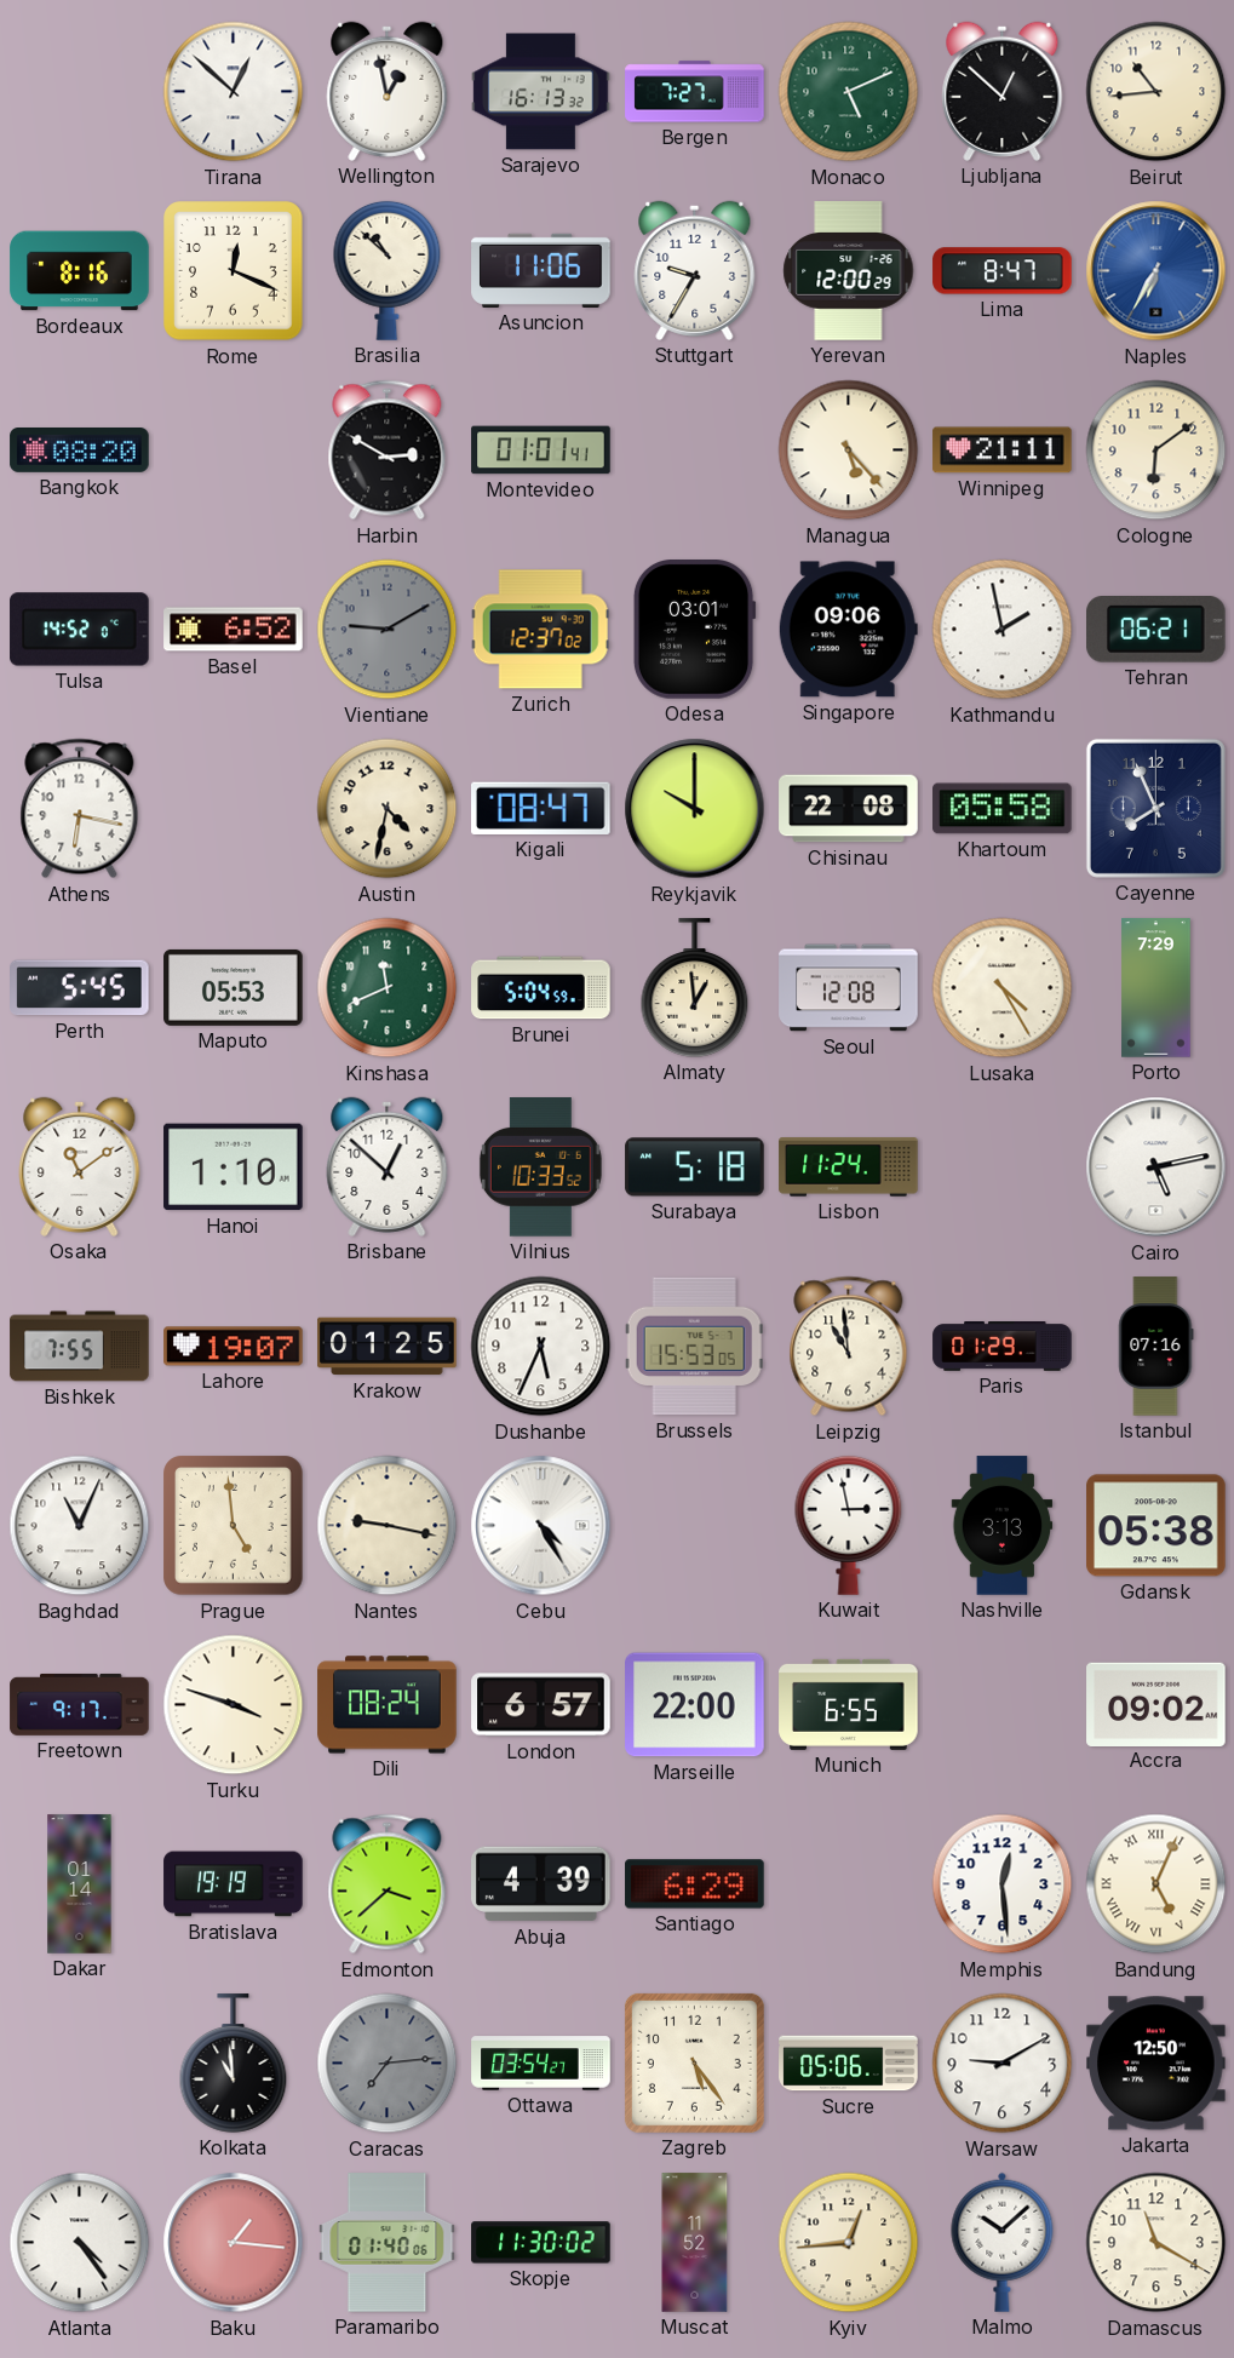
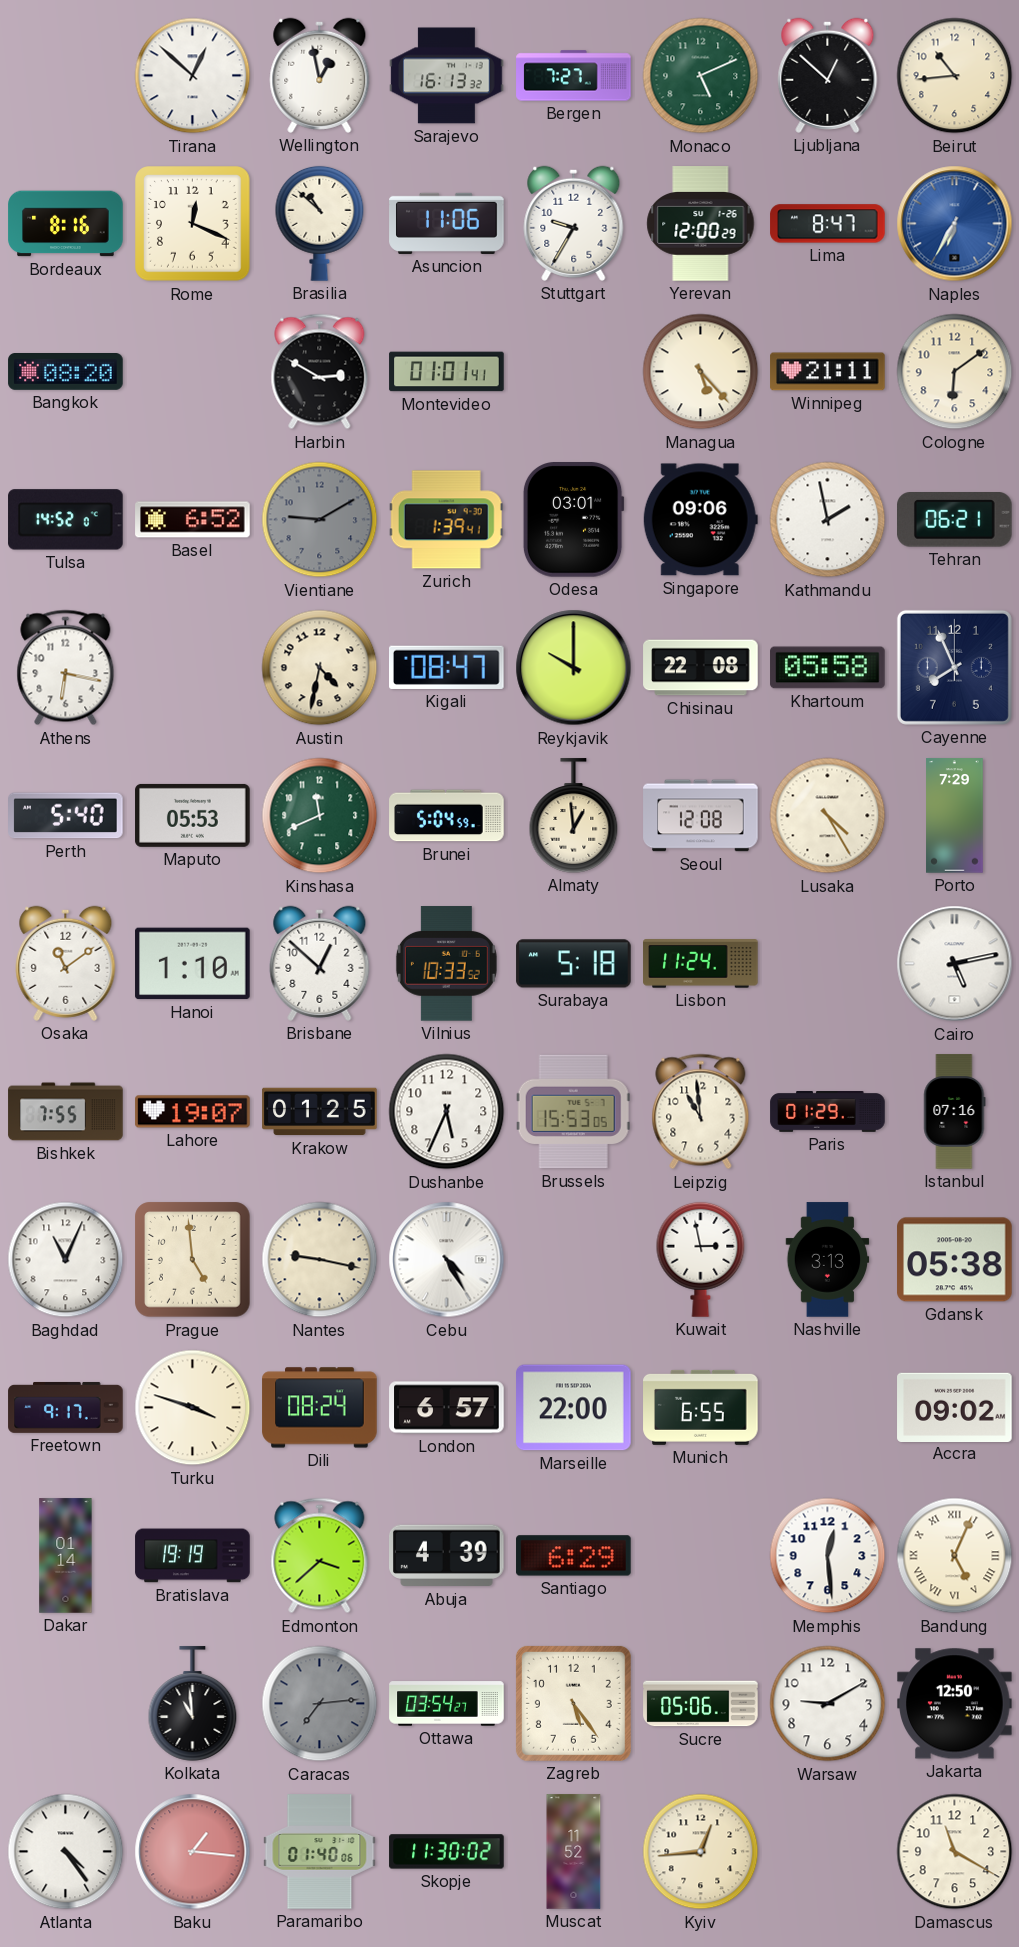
Zurich: 12:37 -> 1:39 (446, 520)
Perth: 5:45 -> 5:40 (66, 816)
Malmo: 10:08 -> none (1003, 2242)
